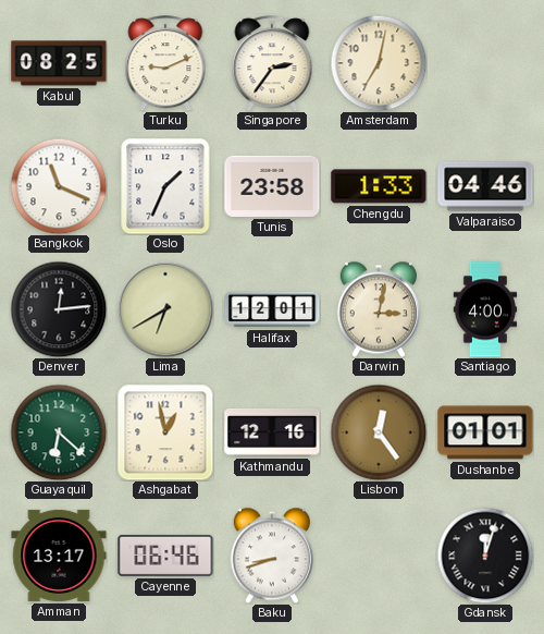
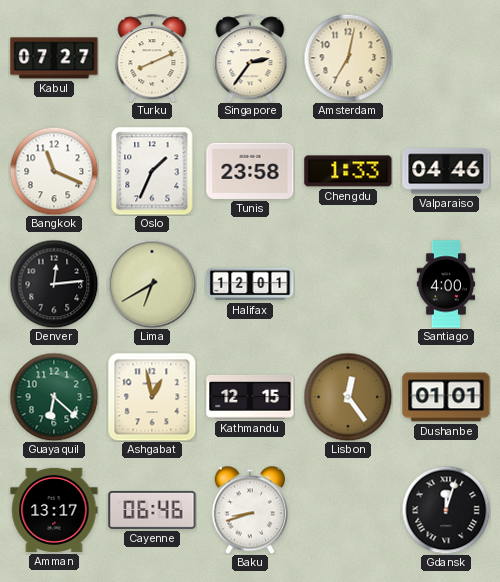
Kabul: 08:25 -> 07:27 (54, 58)
Turku: 9:11 -> 8:11 (152, 58)
Darwin: 3:02 -> none (379, 309)
Kathmandu: 12:16 -> 12:15 (250, 397)
